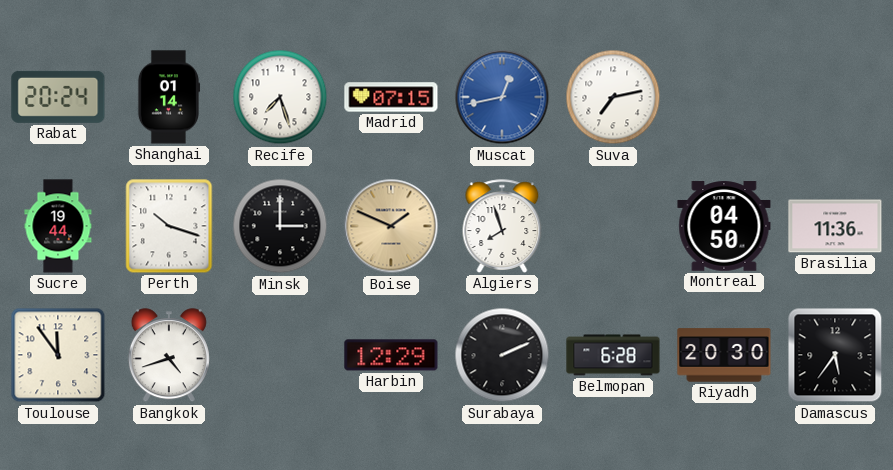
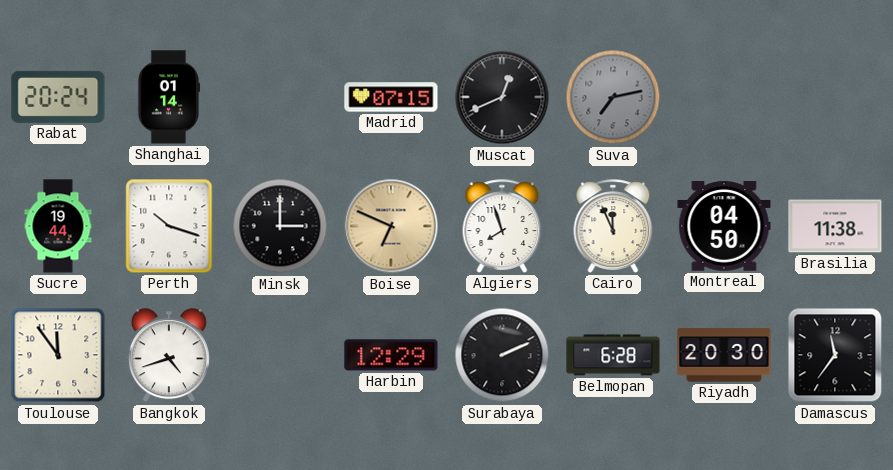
Recife: 7:27 -> none (280, 97)
Muscat: 12:43 -> 12:41 (502, 97)
Muscat dial: blue -> black (502, 97)
Suva dial: white -> grey (613, 97)
Boise: 1:49 -> 6:49 (391, 226)
Cairo: none -> 11:56 (613, 226)
Brasilia: 11:36 -> 11:38 (835, 226)
Damascus: 5:36 -> 11:36 (835, 355)
